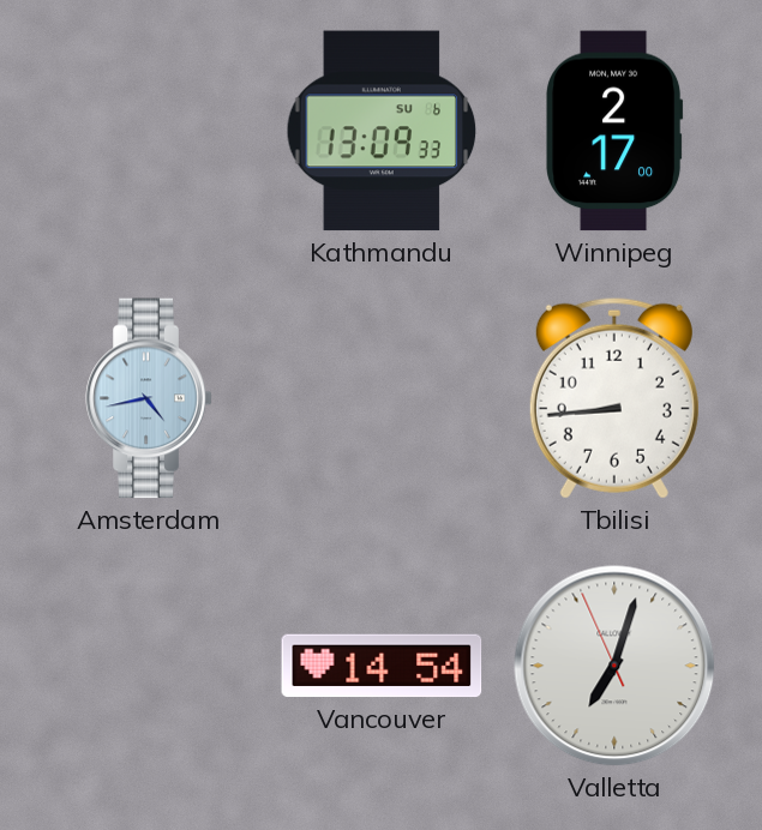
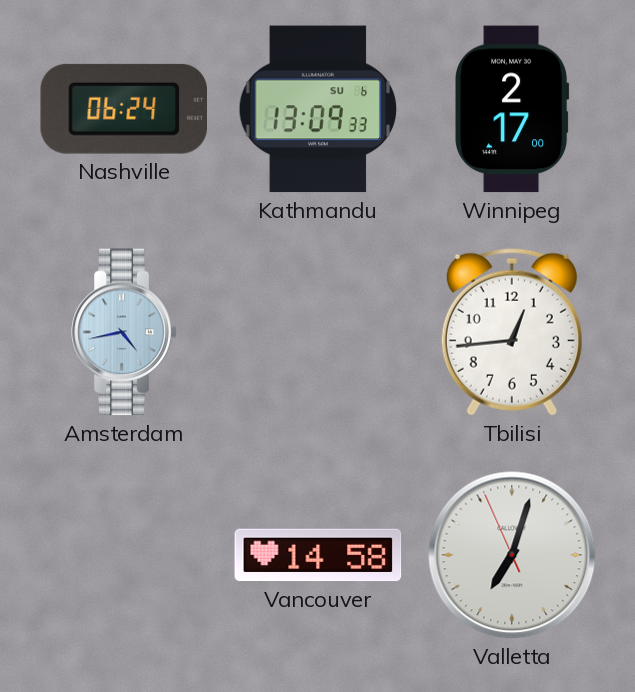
Nashville: none -> 06:24 (124, 109)
Tbilisi: 8:44 -> 12:44 (512, 332)
Vancouver: 14:54 -> 14:58 (318, 555)
